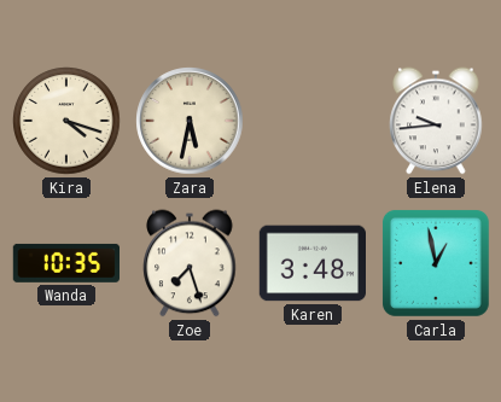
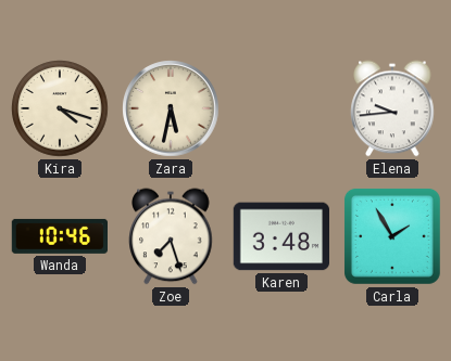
Wanda: 10:35 -> 10:46 (59, 236)
Carla: 12:58 -> 1:55 (392, 236)
